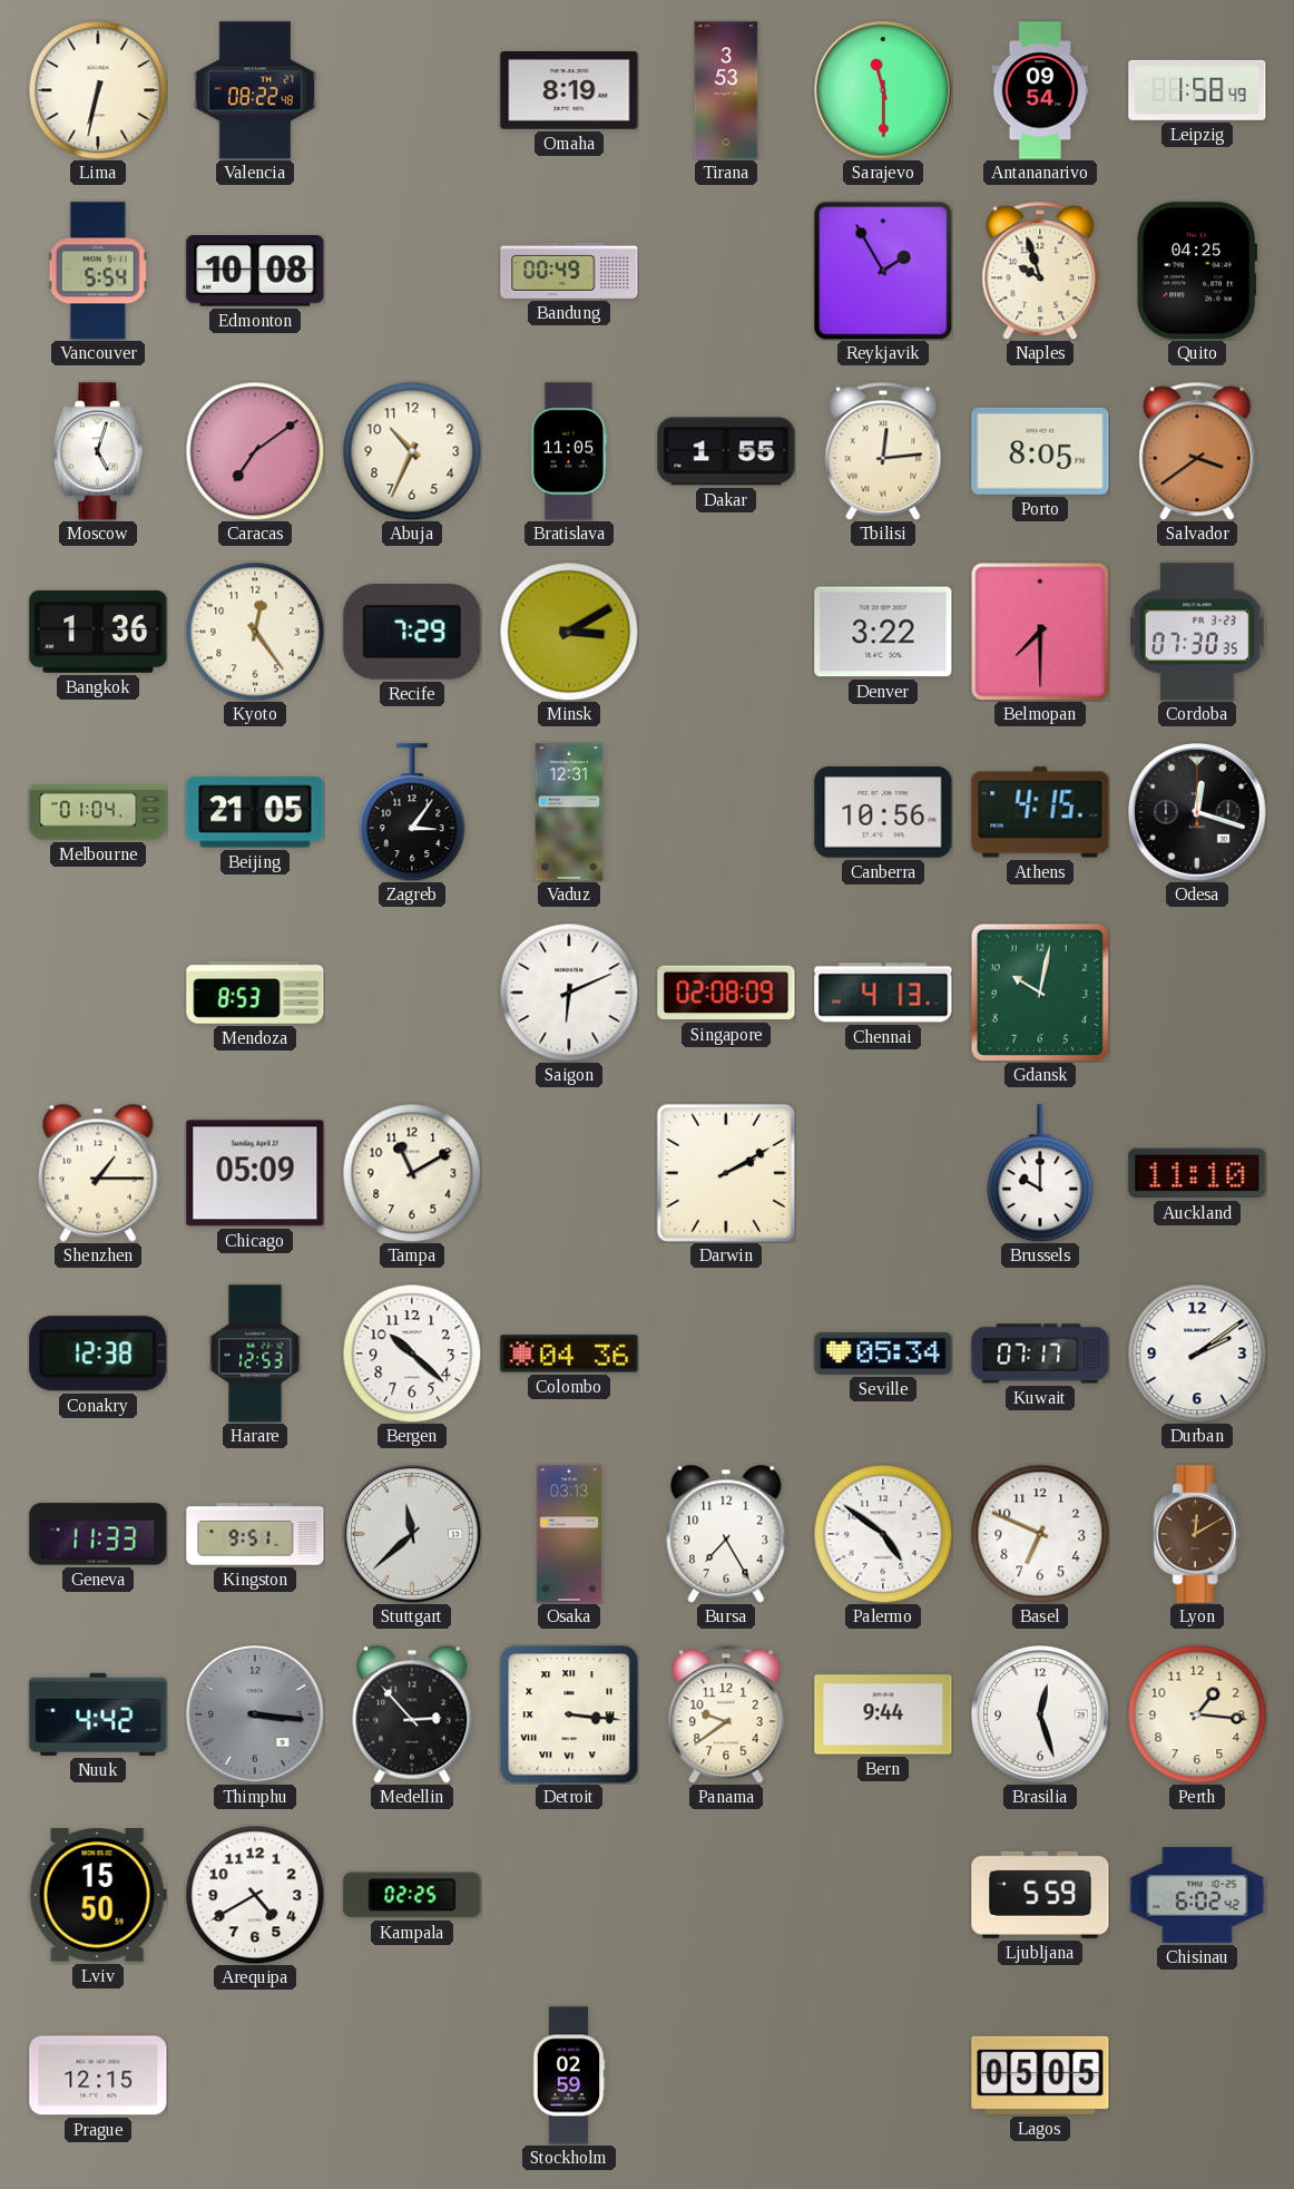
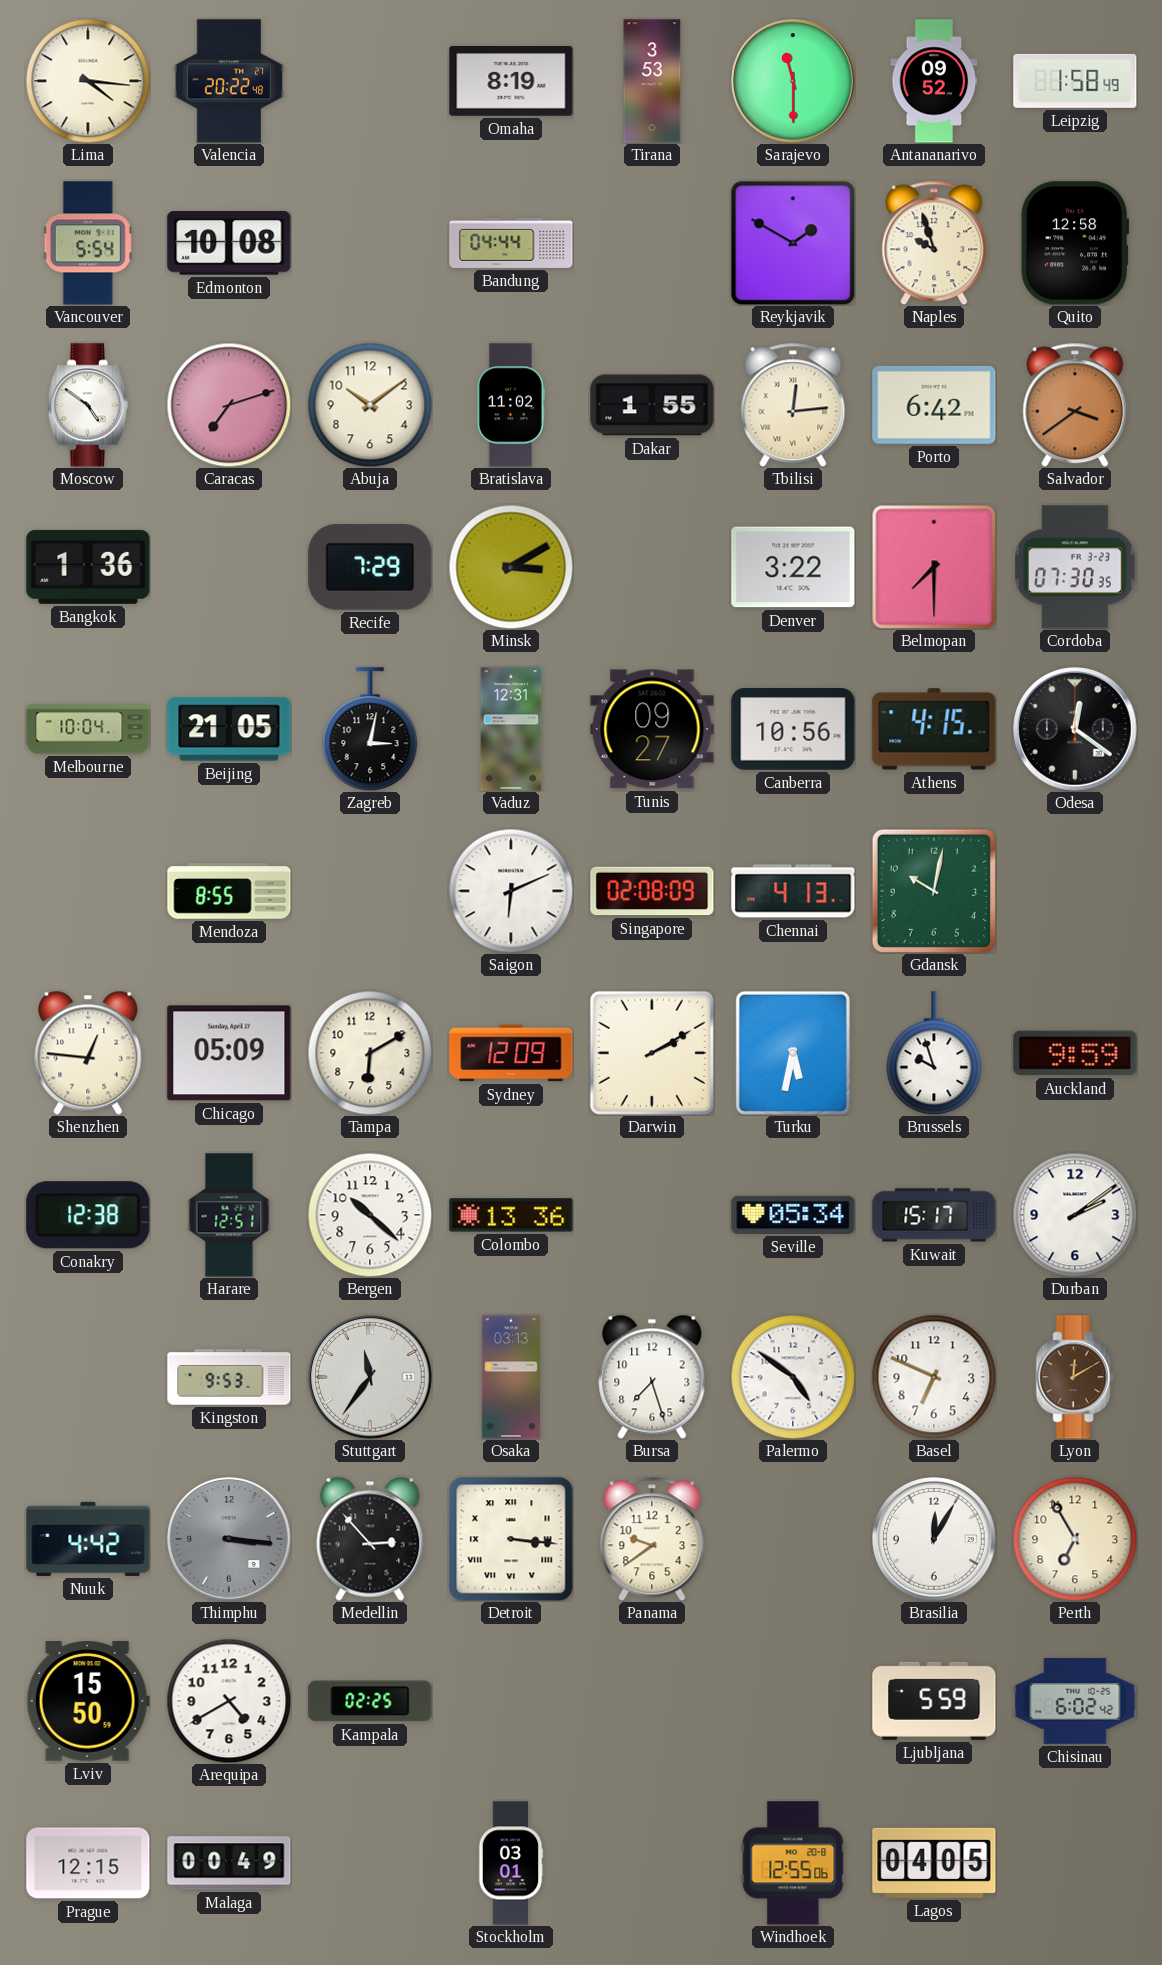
Lima: 6:32 -> 4:16 (88, 81)
Valencia: 08:22 -> 20:22 (229, 81)
Antananarivo: 09:54 -> 09:52 (934, 81)
Bandung: 00:49 -> 04:44 (511, 243)
Reykjavik: 1:55 -> 1:50 (793, 243)
Quito: 04:25 -> 12:58 (1075, 243)
Moscow: 5:03 -> 4:51 (88, 405)
Caracas: 7:09 -> 7:12 (229, 405)
Abuja: 10:34 -> 10:09 (370, 405)
Bratislava: 11:05 -> 11:02 (511, 405)
Porto: 8:05 -> 6:42 (934, 405)
Kyoto: 12:24 -> none (255, 632)
Melbourne: 01:04 -> 10:04 (88, 729)
Zagreb: 3:06 -> 3:02 (370, 729)
Tunis: none -> 09:27 (652, 729)
Odesa: 12:18 -> 12:21 (1075, 729)
Mendoza: 8:53 -> 8:55 (229, 891)
Shenzhen: 1:15 -> 12:46 (88, 1053)
Tampa: 11:10 -> 6:10 (370, 1053)
Sydney: none -> 12:09 (511, 1053)
Turku: none -> 5:32 (793, 1053)
Brussels: 10:00 -> 9:57 (934, 1053)
Auckland: 11:10 -> 9:59 (1075, 1053)
Harare: 12:53 -> 12:51 (229, 1215)
Colombo: 04:36 -> 13:36 (511, 1215)
Kuwait: 07:17 -> 15:17 (934, 1215)
Geneva: 11:33 -> none (98, 1534)
Kingston: 9:51 -> 9:53 (229, 1377)
Stuttgart: 11:38 -> 11:36 (370, 1377)
Bursa: 7:25 -> 7:27 (652, 1377)
Bern: 9:44 -> none (883, 1714)
Brasilia: 12:27 -> 12:05 (934, 1539)
Perth: 1:16 -> 6:55 (1075, 1539)
Malaga: none -> 00:49 (229, 1863)
Stockholm: 02:59 -> 03:01 (511, 1863)
Windhoek: none -> 12:55 (793, 1863)
Lagos: 05:05 -> 04:05 (934, 1863)
